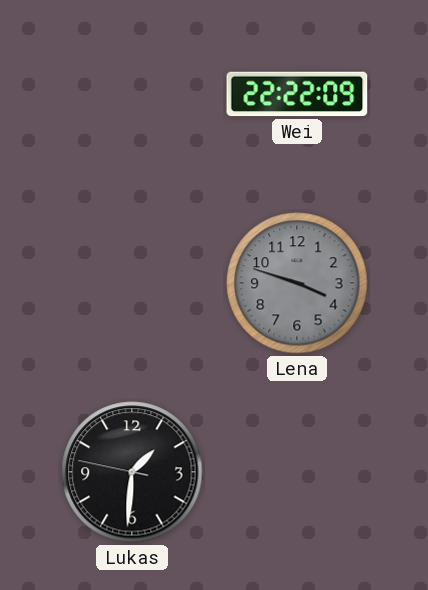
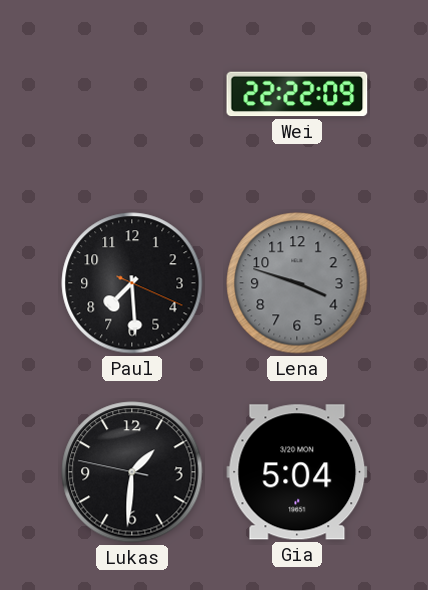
Paul: none -> 7:29 (132, 283)
Gia: none -> 5:04 (297, 472)
